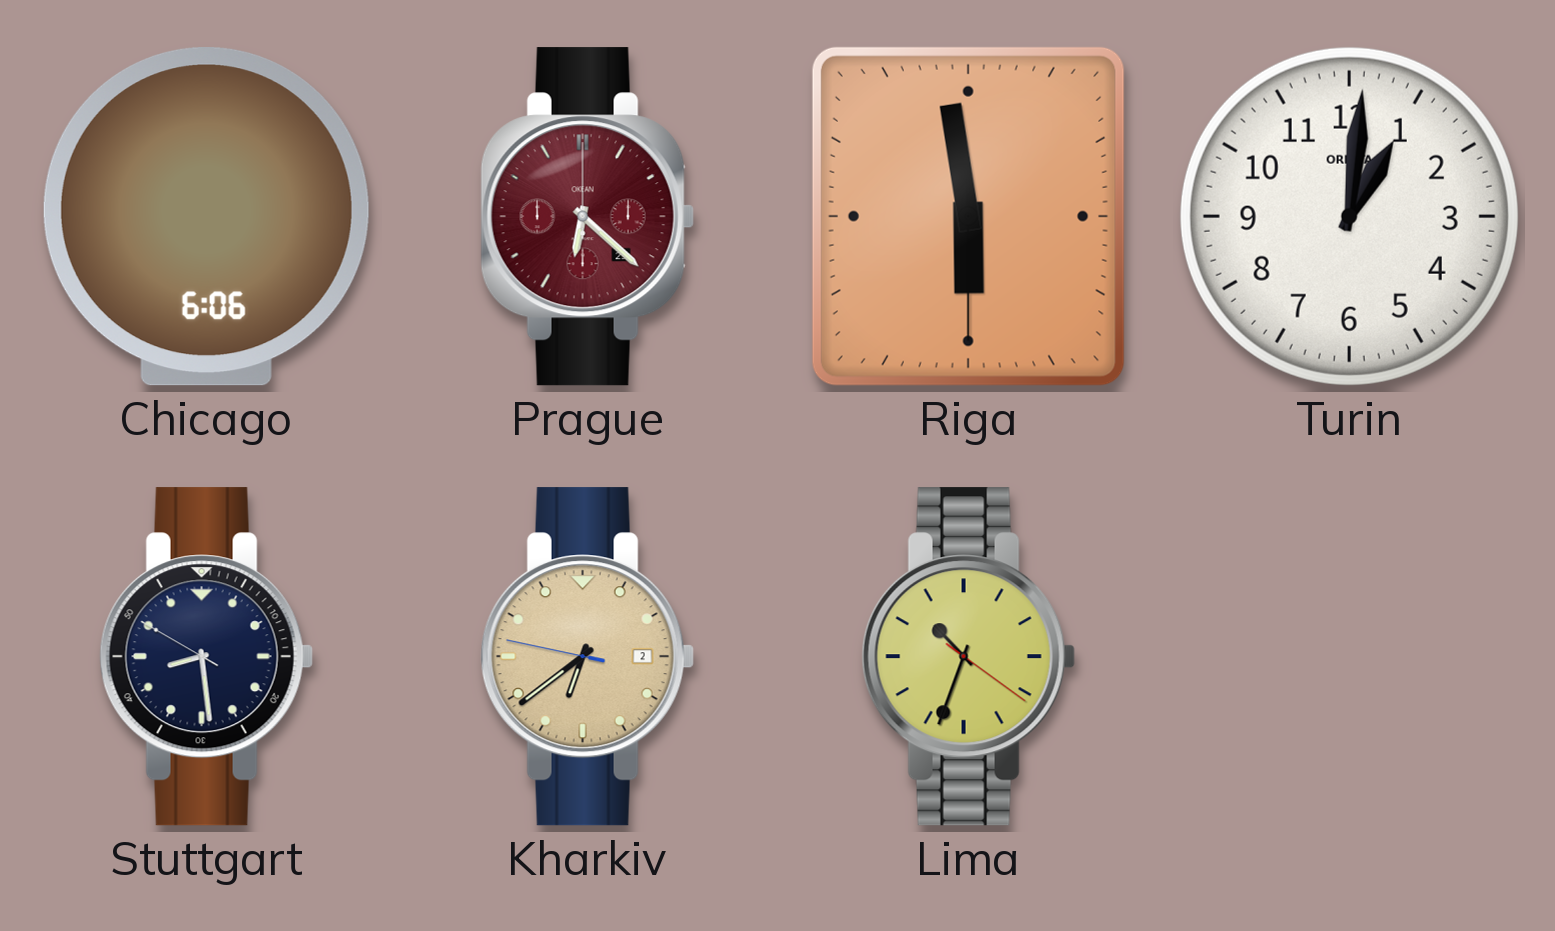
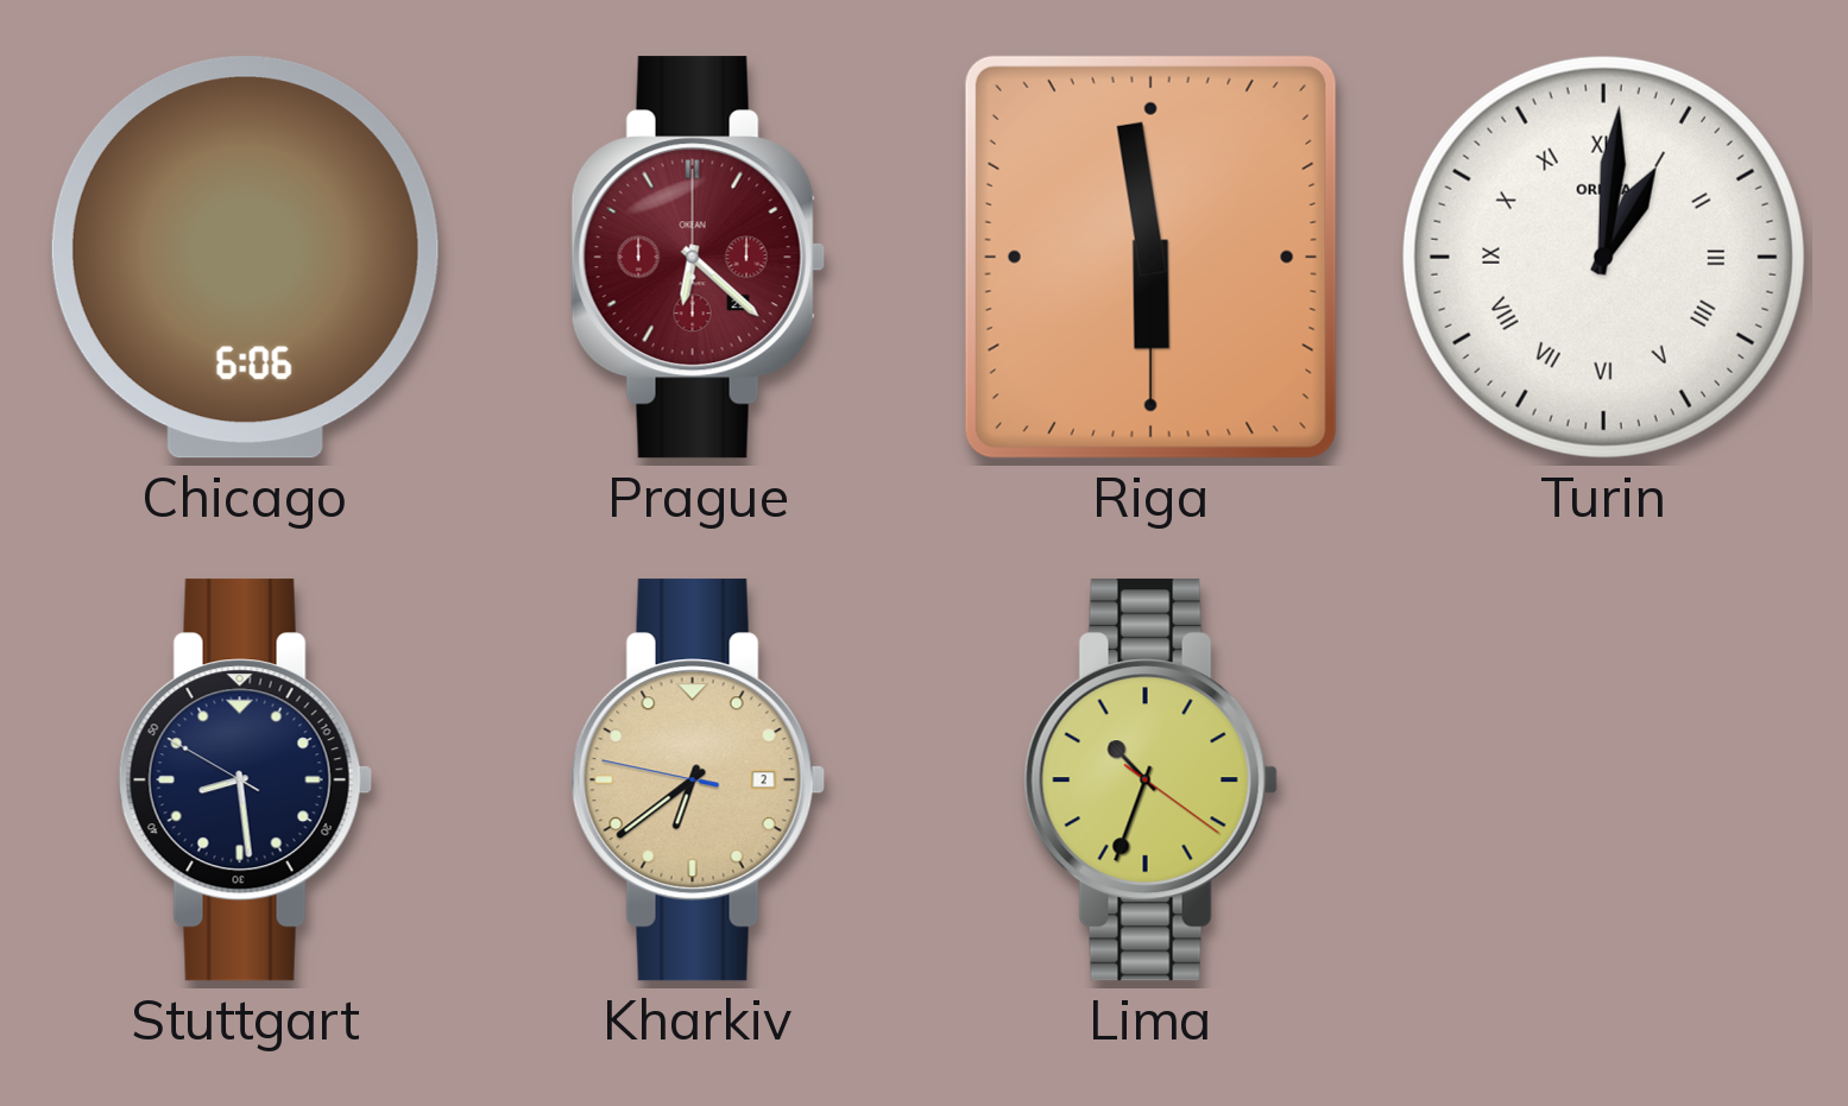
Turin numerals: Arabic -> Roman (1603, 257)
